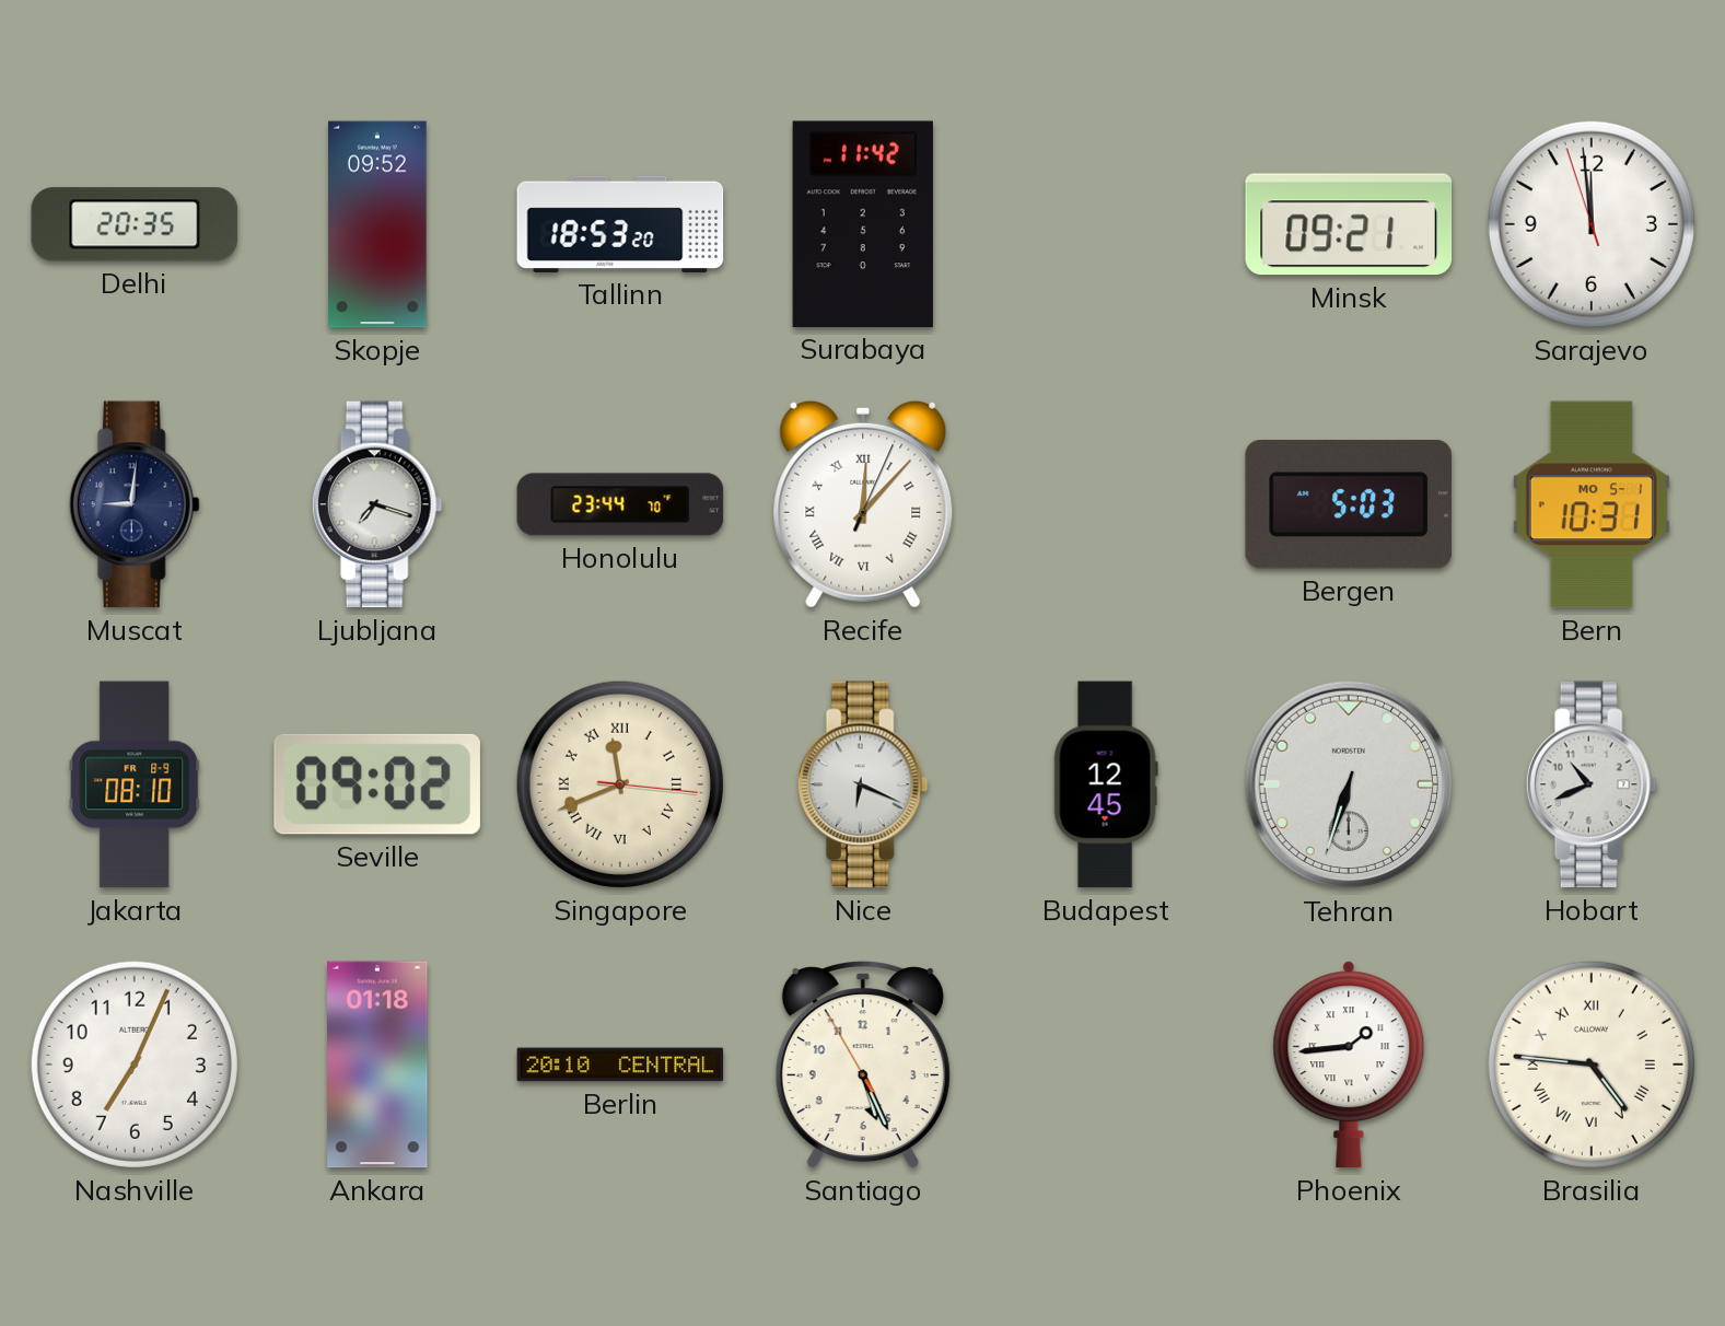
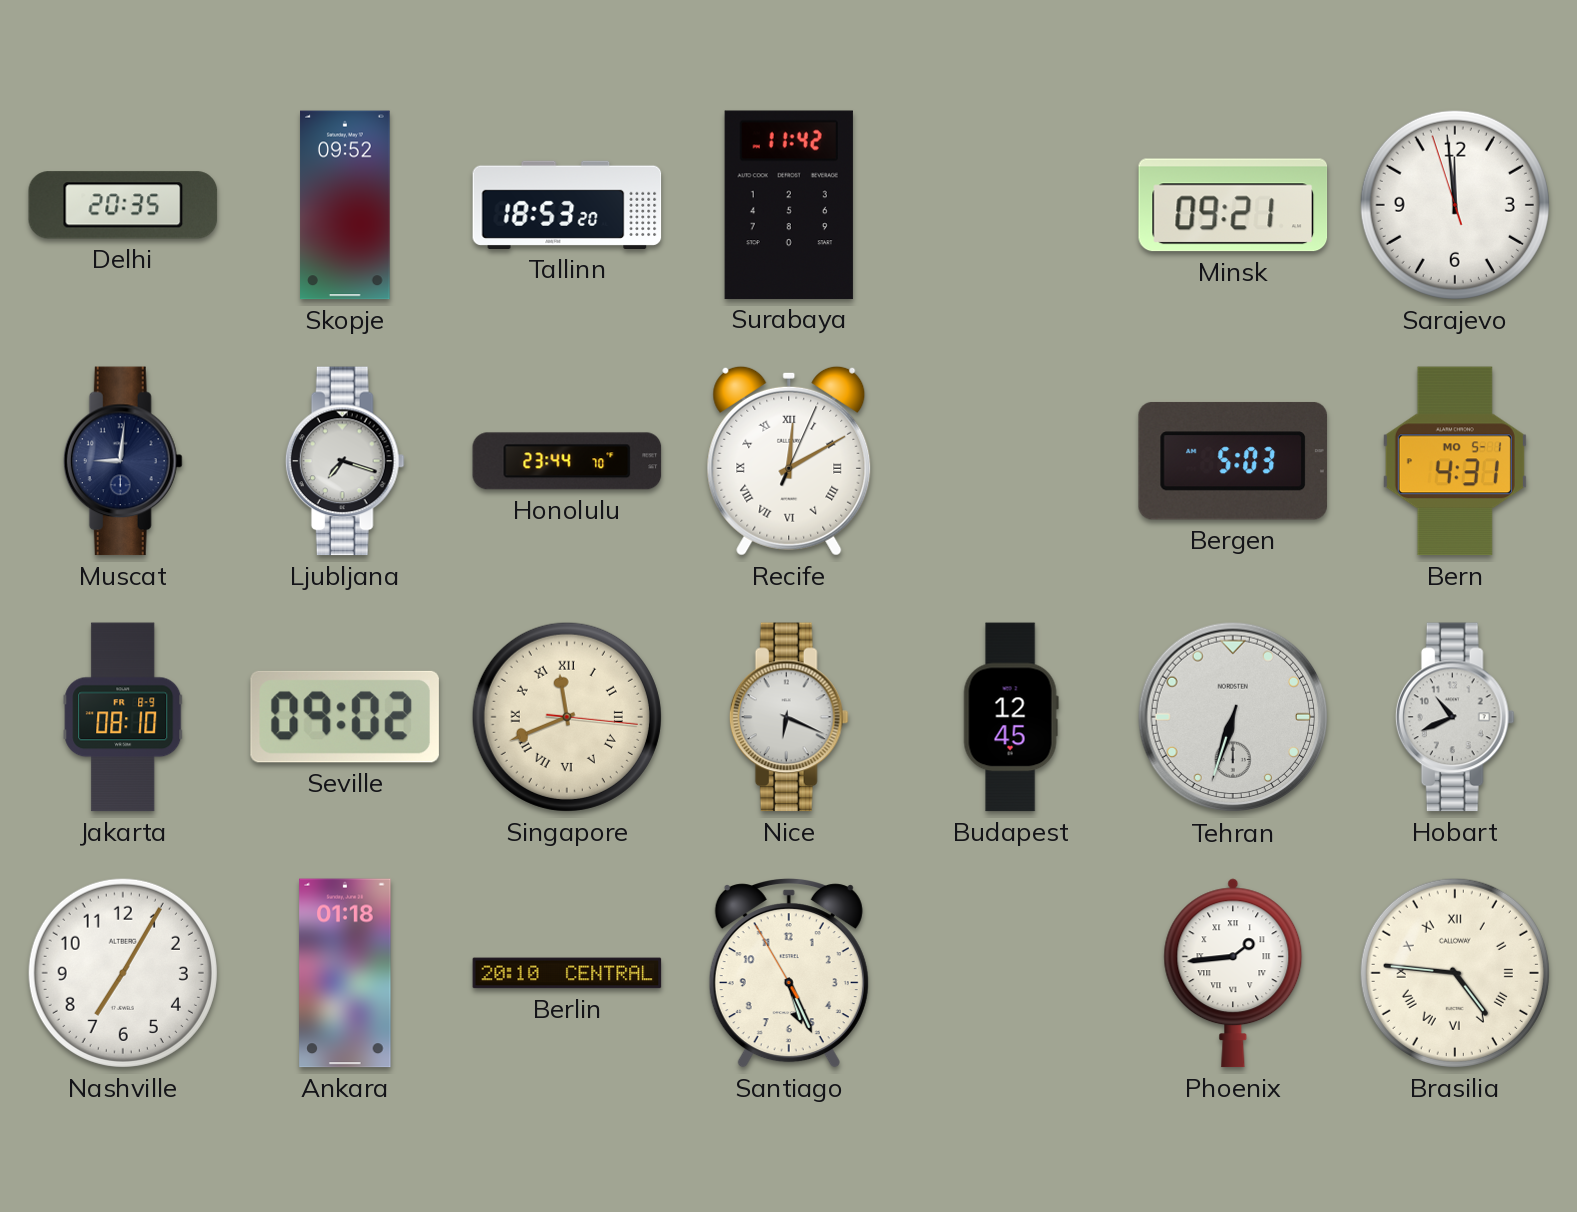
Recife: 12:07 -> 12:10 (789, 461)
Bern: 10:31 -> 4:31 (1455, 461)
Nashville: 7:04 -> 7:05 (123, 973)
